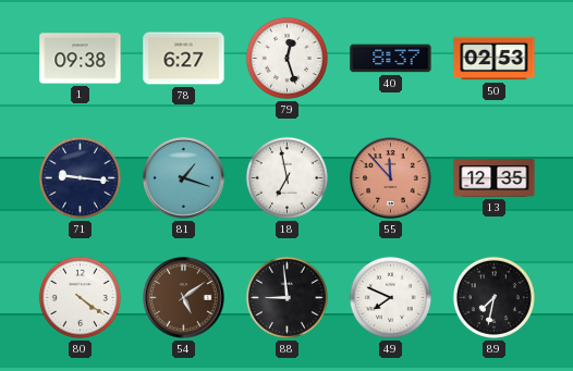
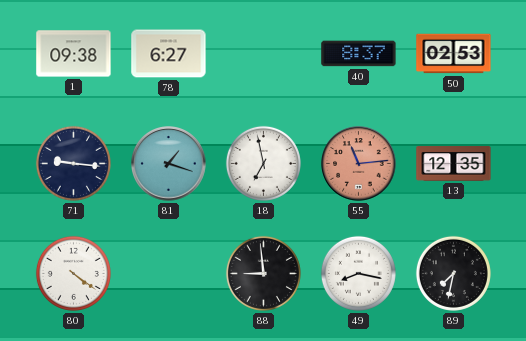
79: 12:27 -> none (286, 58)
55: 11:53 -> 11:14 (359, 164)
54: 5:09 -> none (184, 298)
49: 7:49 -> 8:17 (358, 273)
